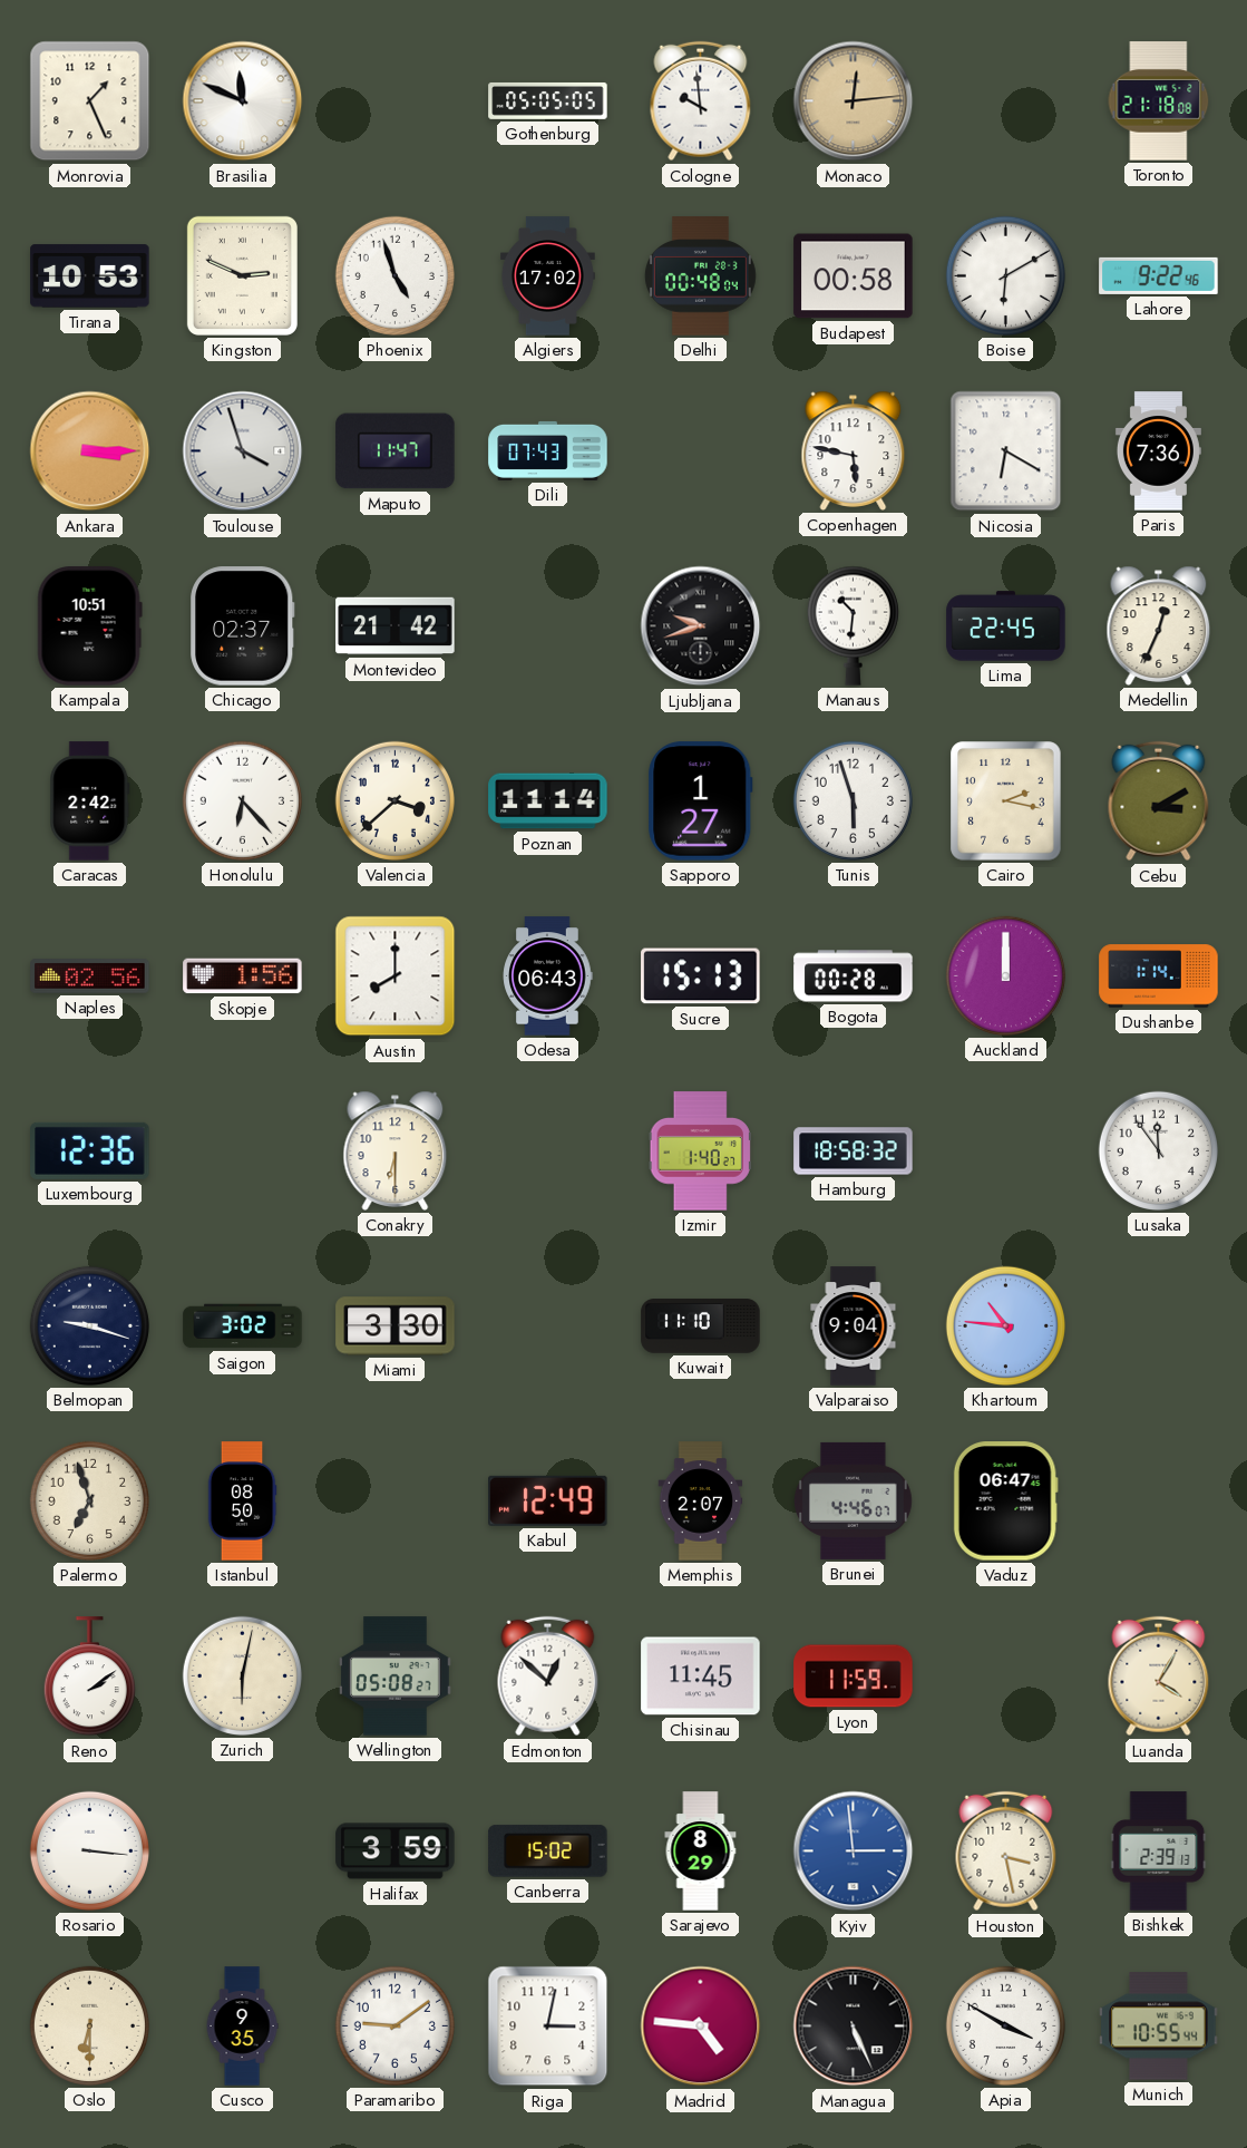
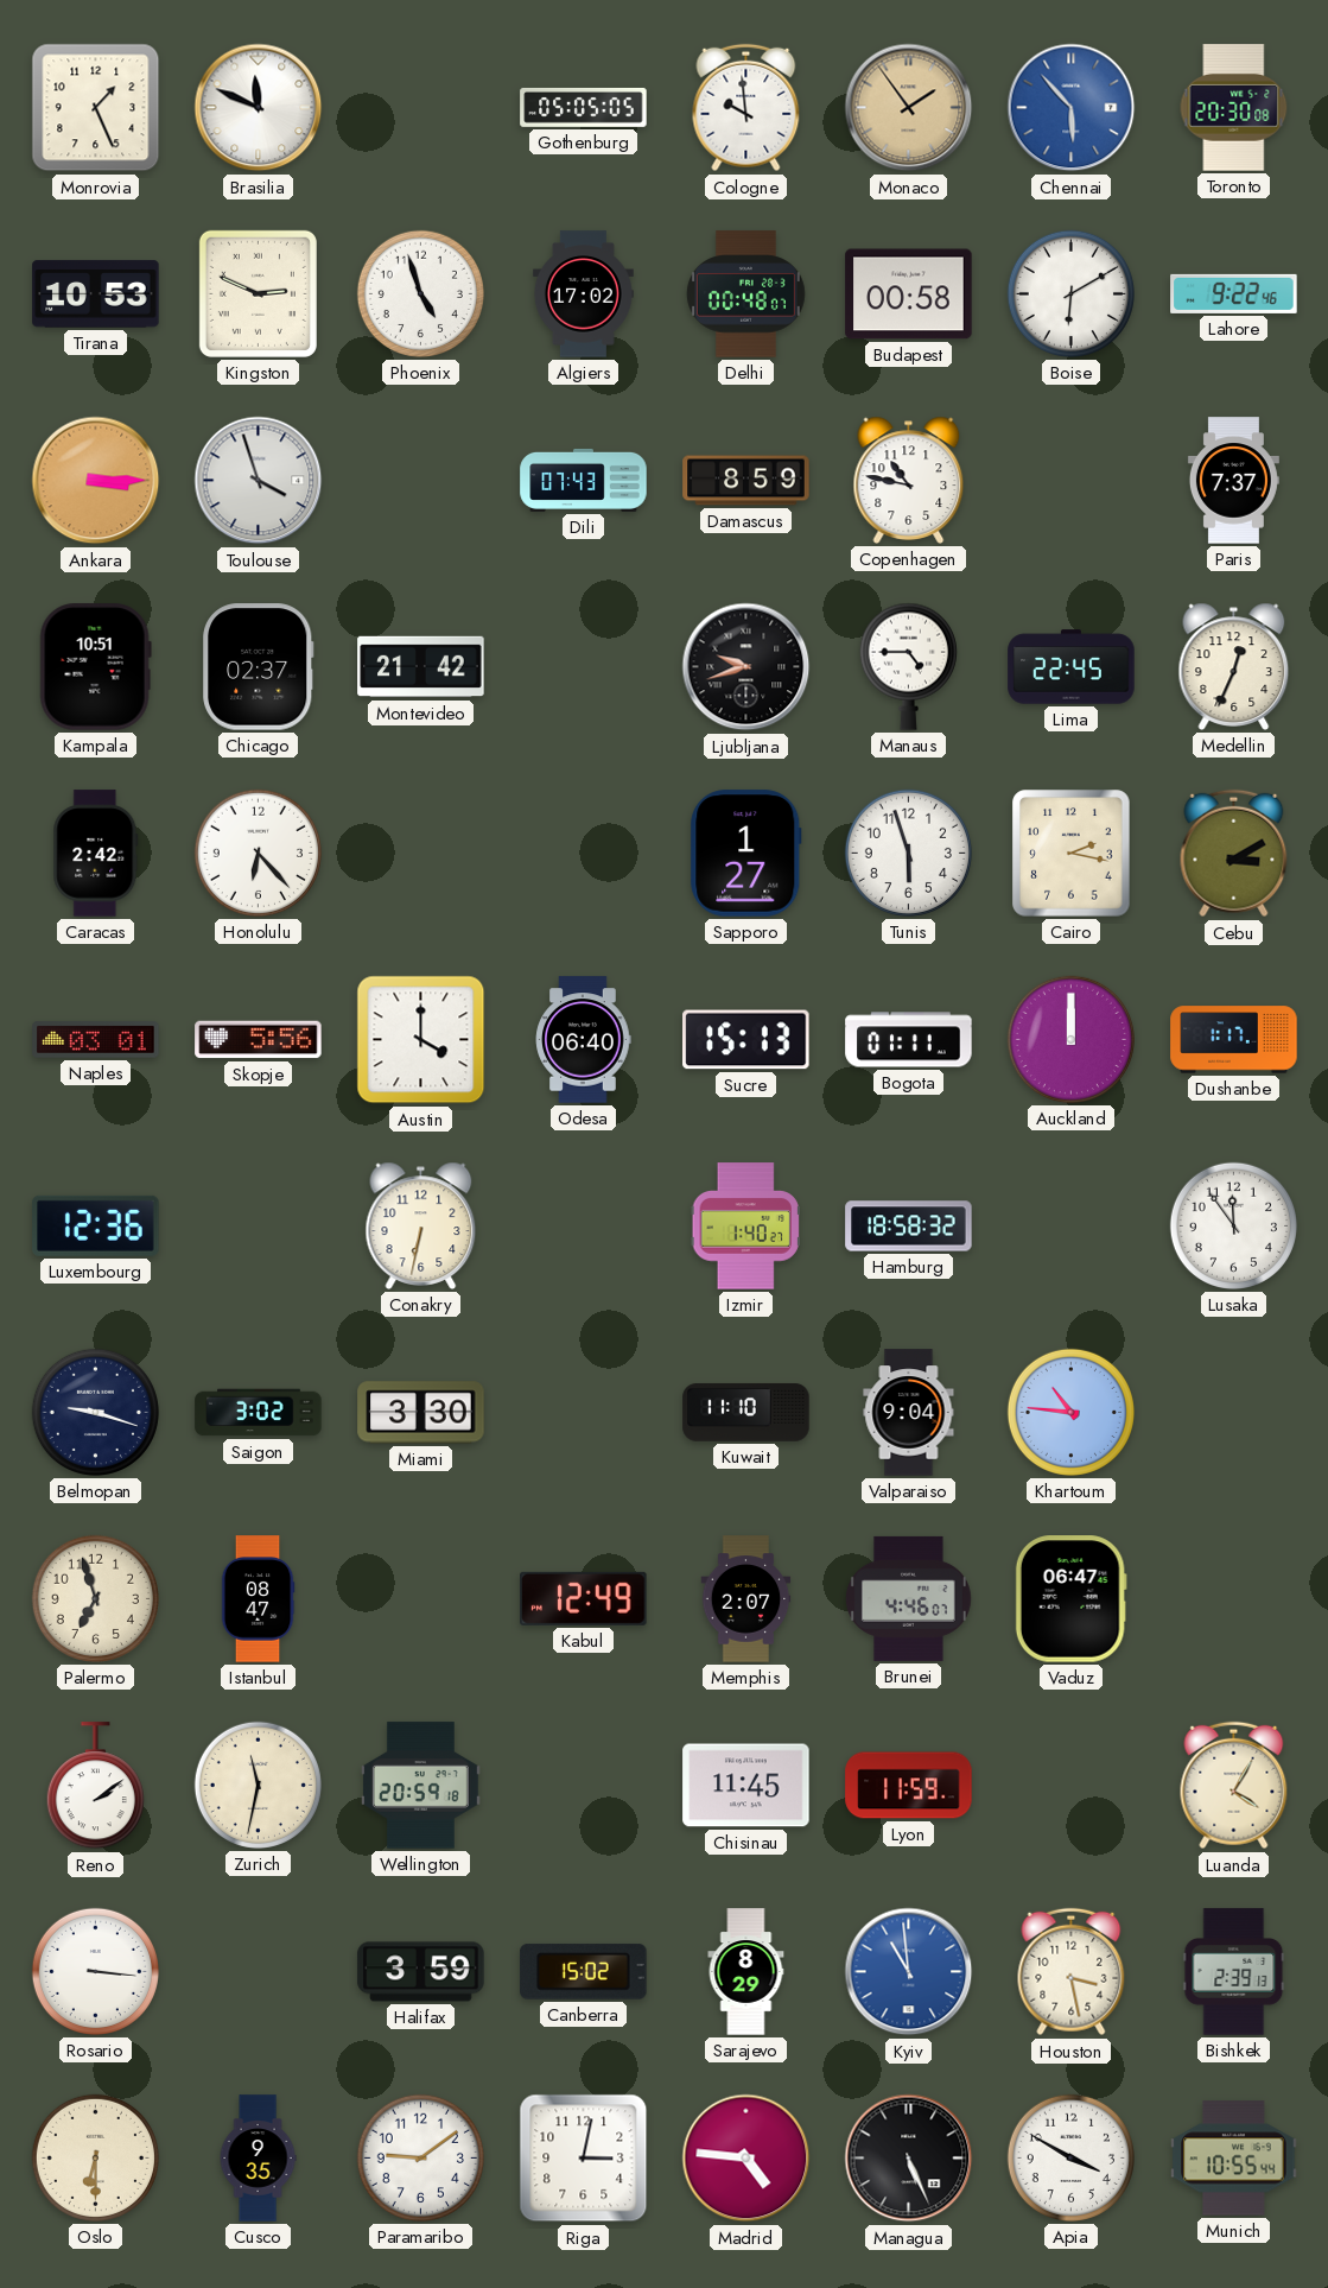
Monaco: 12:14 -> 1:54 (909, 108)
Chennai: none -> 5:53 (1072, 108)
Toronto: 21:18 -> 20:30 (1234, 108)
Delhi: 00:48:04 -> 00:48:07 (745, 294)
Maputo: 11:47 -> none (396, 451)
Damascus: none -> 8:59 (746, 481)
Copenhagen: 5:47 -> 10:47 (909, 480)
Nicosia: 6:20 -> none (1006, 451)
Paris: 7:36 -> 7:37 (1233, 481)
Manaus: 10:31 -> 4:45 (908, 666)
Valencia: 3:38 -> none (394, 800)
Poznan: 11:14 -> none (548, 801)
Naples: 02:56 -> 03:01 (96, 1040)
Skopje: 1:56 -> 5:56 (259, 1040)
Austin: 8:00 -> 4:00 (421, 1040)
Odesa: 06:43 -> 06:40 (583, 1040)
Bogota: 00:28 -> 01:11 (909, 1040)
Dushanbe: 1:14 -> 1:17 (1234, 1040)
Conakry: 6:30 -> 6:32 (421, 1225)
Istanbul: 08:50 -> 08:47 (258, 1599)
Zurich: 6:02 -> 11:32 (258, 1785)
Wellington: 05:08 -> 20:59 (421, 1786)
Edmonton: 12:52 -> none (548, 1676)
Kyiv: 2:59 -> 10:59 (909, 1972)
